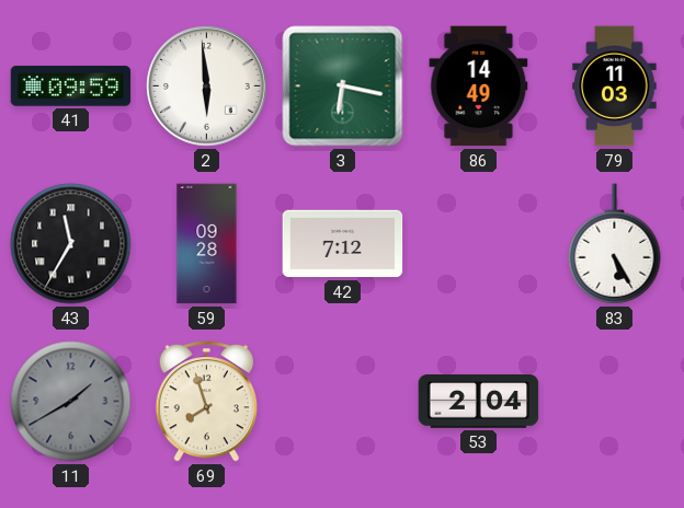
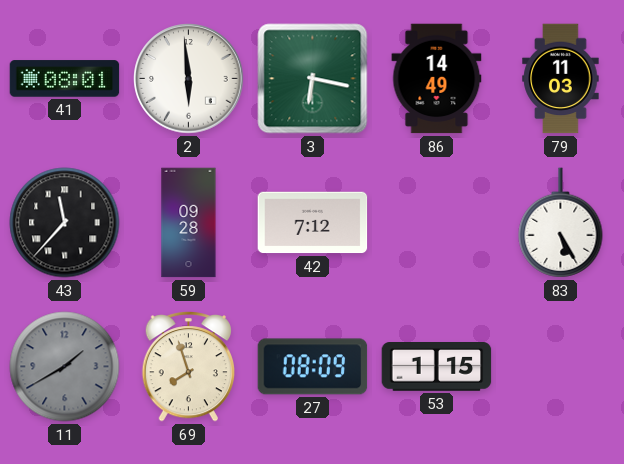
41: 09:59 -> 08:01 (65, 79)
43: 11:35 -> 11:37 (65, 223)
27: none -> 08:09 (313, 367)
53: 2:04 -> 1:15 (437, 367)
